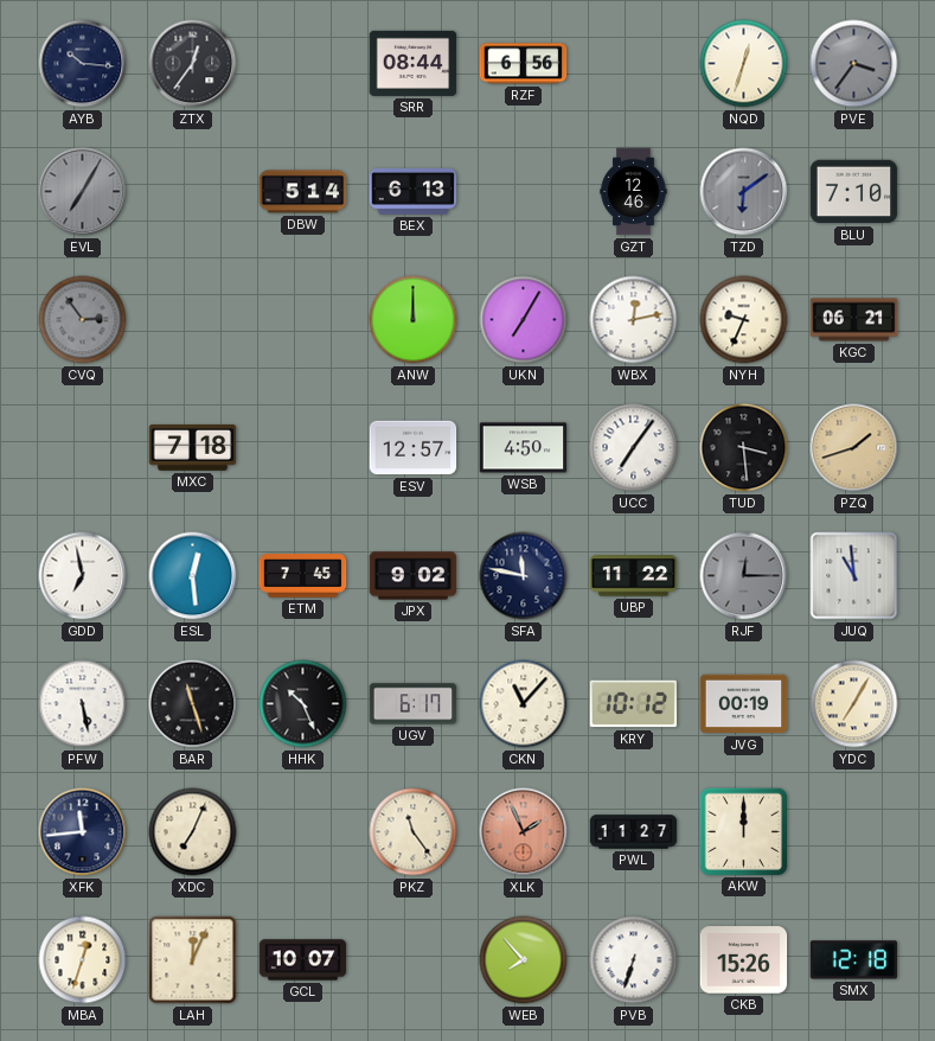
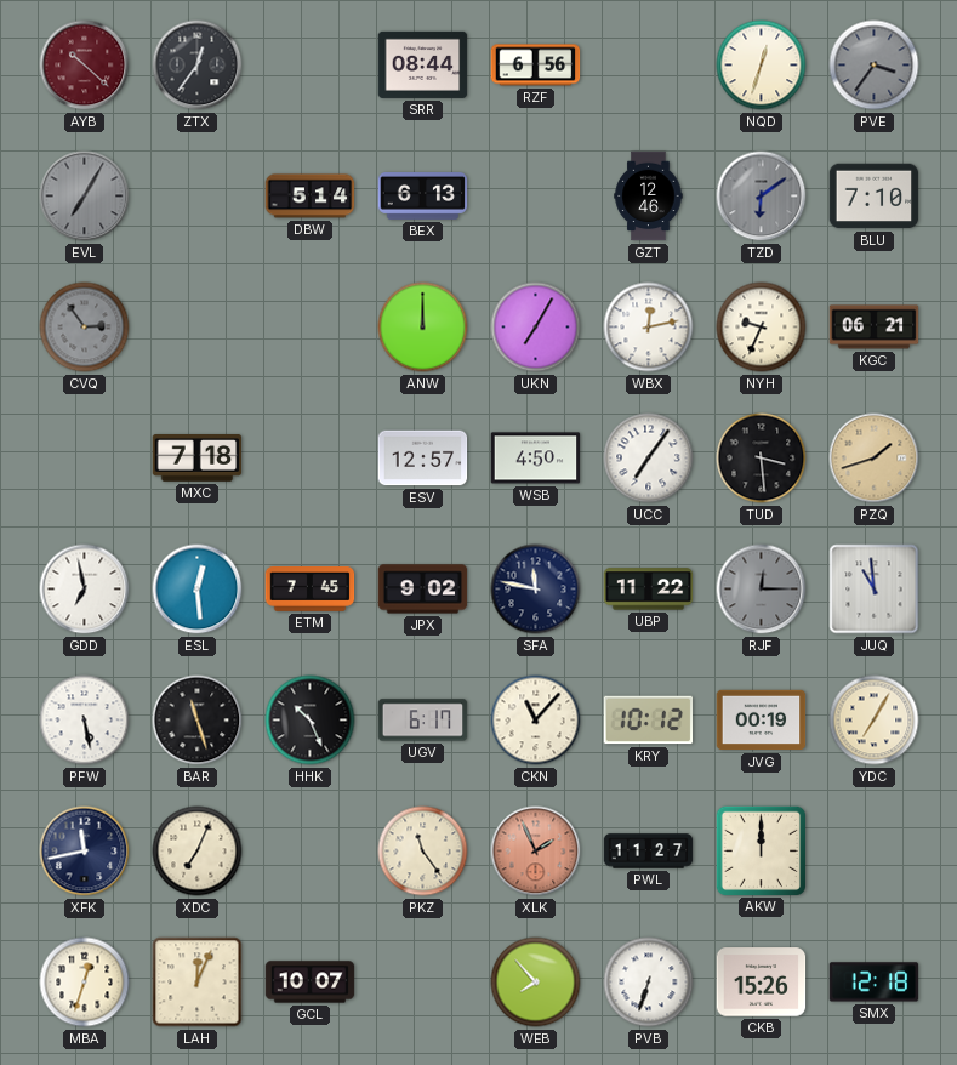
AYB: 10:16 -> 10:22 (85, 66)
AYB dial: navy -> burgundy (85, 66)
XFK: 11:44 -> 11:43 (85, 852)
